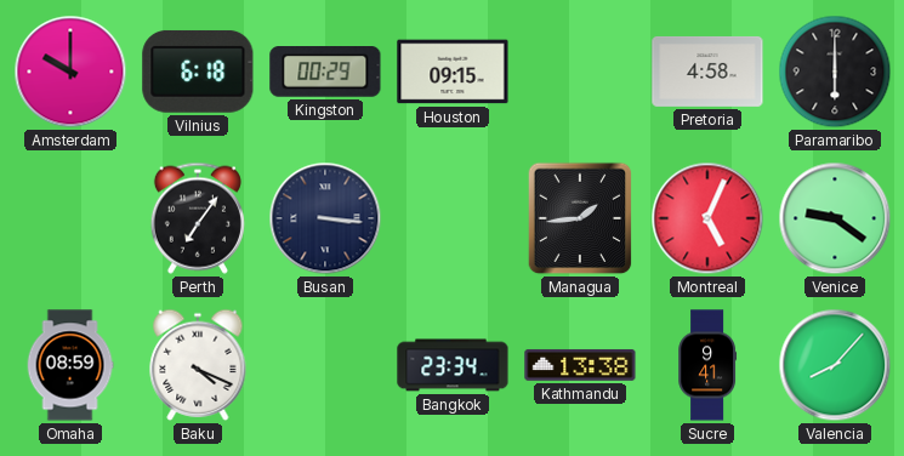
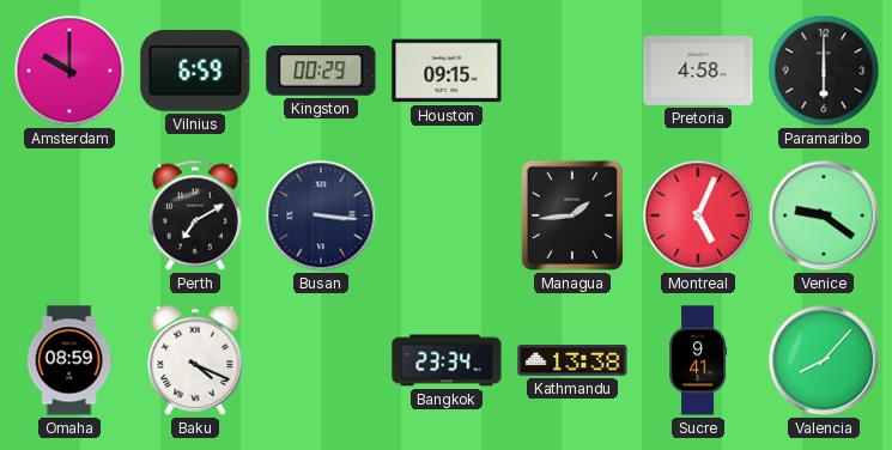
Vilnius: 6:18 -> 6:59 (195, 71)
Perth: 7:06 -> 7:10 (195, 215)
